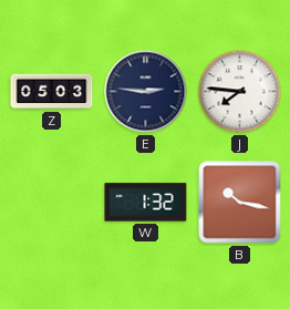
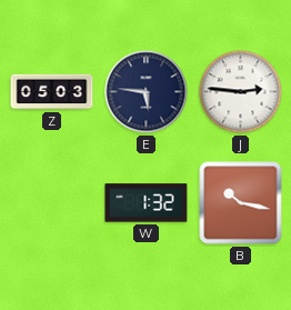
E: 2:46 -> 5:46 (147, 92)
J: 7:46 -> 2:46 (241, 92)
